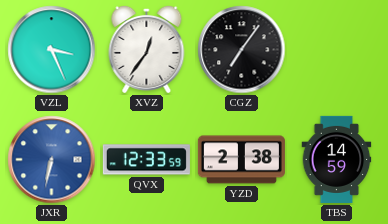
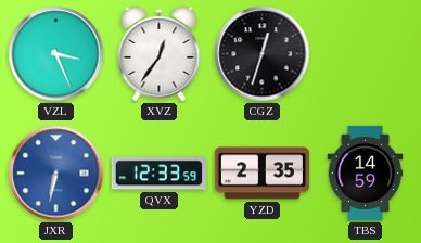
CGZ: 7:06 -> 12:33 (263, 54)
YZD: 2:38 -> 2:35 (261, 174)
